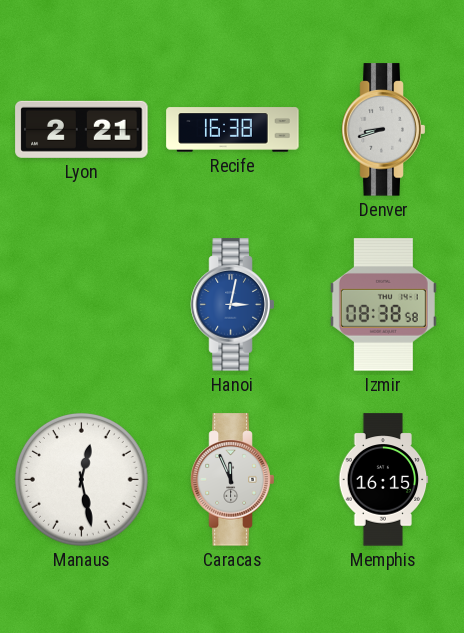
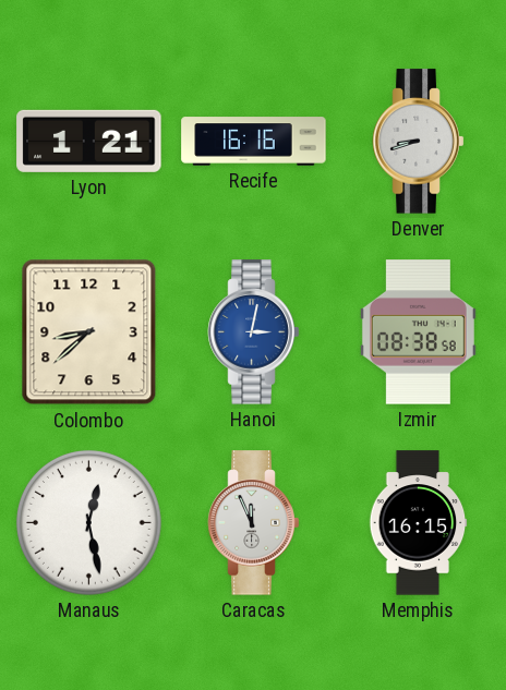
Lyon: 2:21 -> 1:21 (89, 141)
Recife: 16:38 -> 16:16 (254, 142)
Colombo: none -> 8:38 (89, 332)
